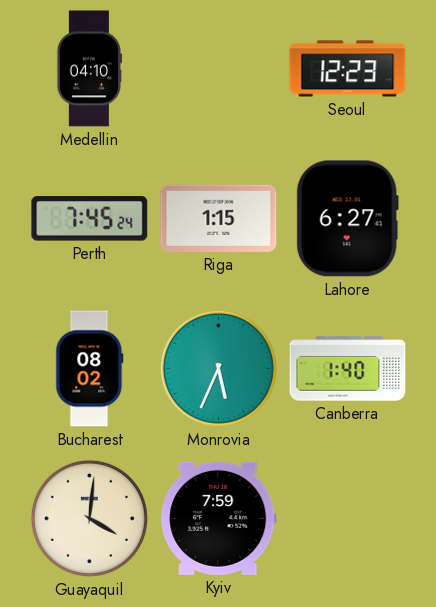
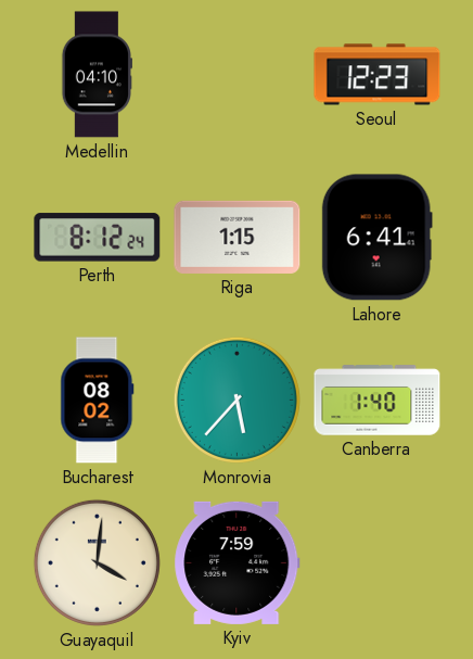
Perth: 7:45 -> 8:12 (98, 238)
Lahore: 6:27 -> 6:41 (376, 238)
Monrovia: 5:34 -> 5:37 (237, 400)
